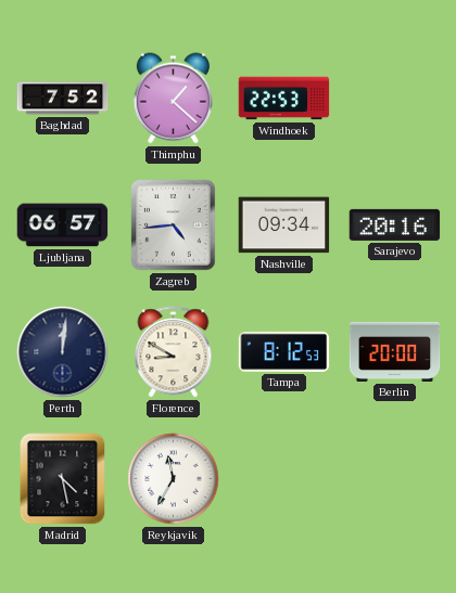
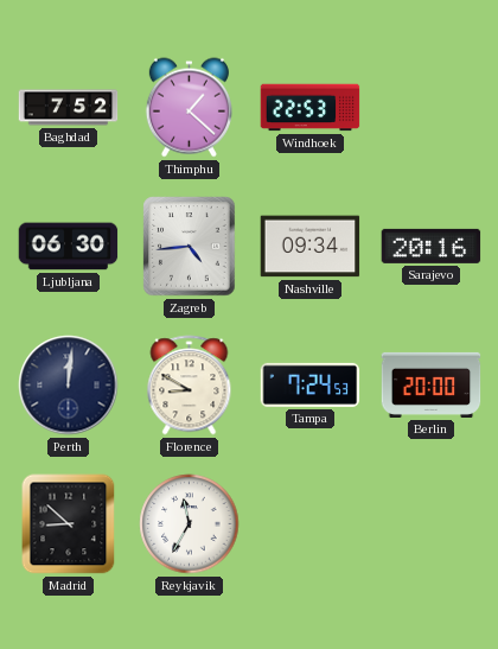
Ljubljana: 06:57 -> 06:30 (69, 247)
Tampa: 8:12 -> 7:24 (311, 384)
Madrid: 4:28 -> 8:52 (69, 524)
